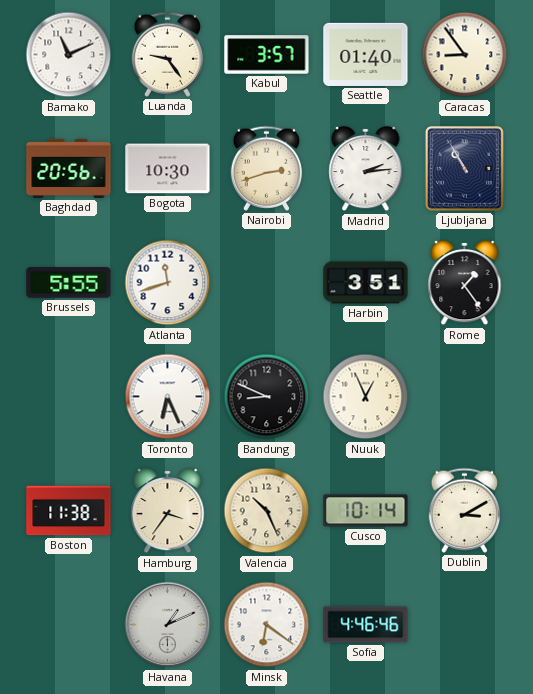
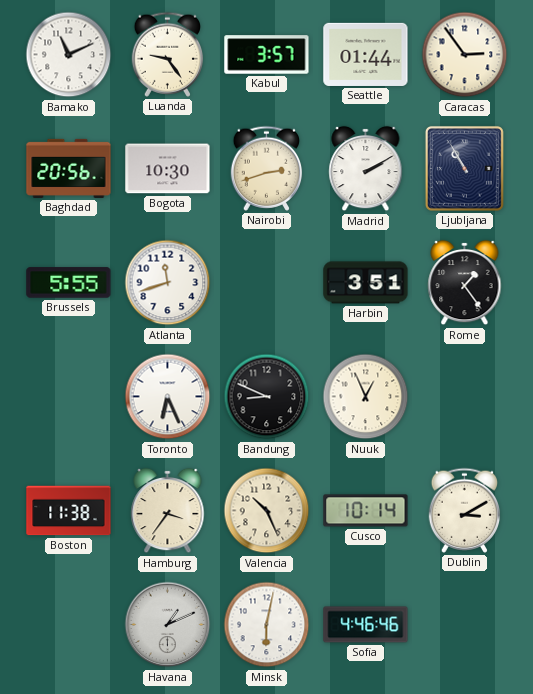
Seattle: 01:40 -> 01:44 (366, 54)
Caracas: 8:54 -> 2:54 (465, 55)
Madrid: 2:14 -> 2:10 (366, 169)
Minsk: 6:21 -> 6:02 (267, 625)
